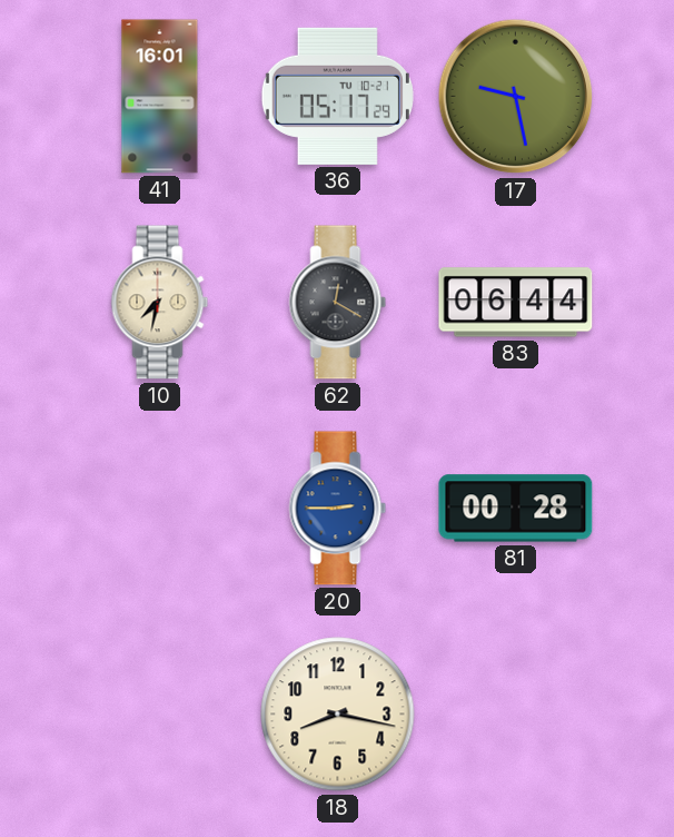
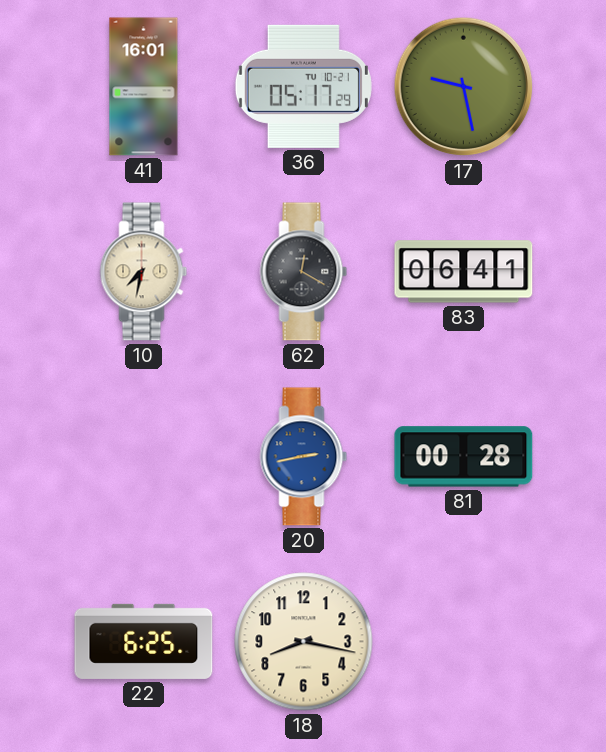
83: 06:44 -> 06:41 (464, 272)
20: 2:45 -> 2:43 (304, 457)
22: none -> 6:25 (144, 641)
